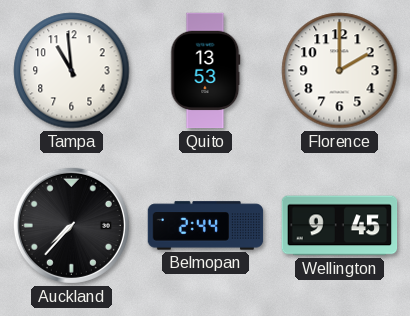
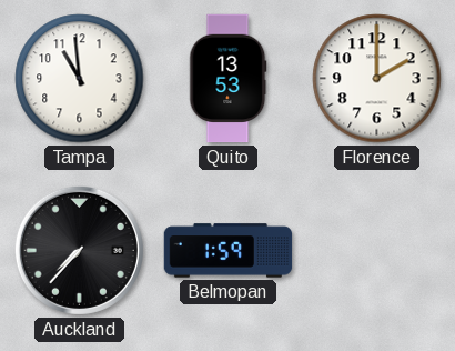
Belmopan: 2:44 -> 1:59 (229, 251)
Wellington: 9:45 -> none (340, 226)
